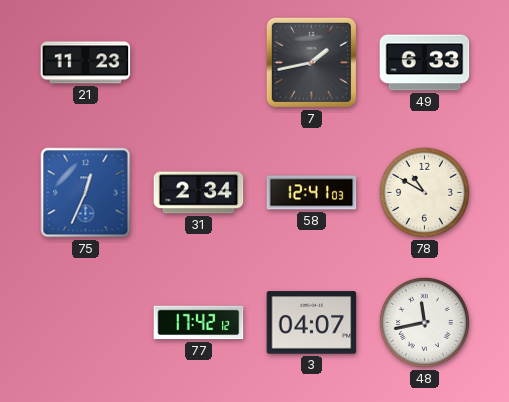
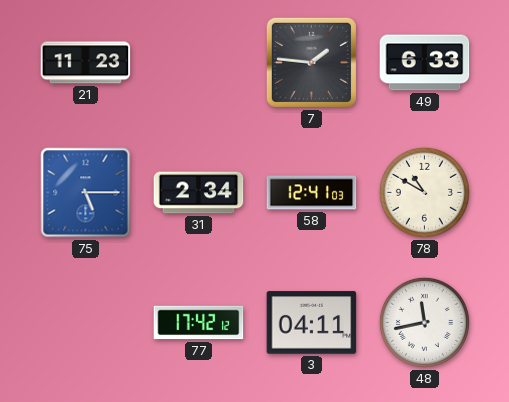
7: 1:43 -> 1:46 (311, 62)
75: 12:34 -> 5:15 (86, 193)
3: 04:07 -> 04:11 (312, 323)
